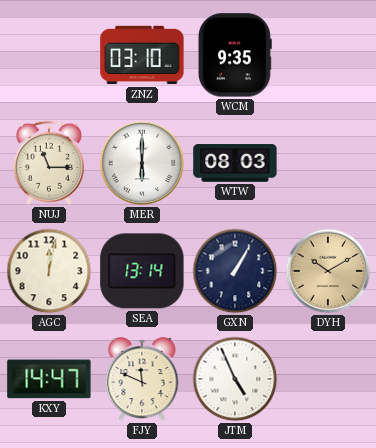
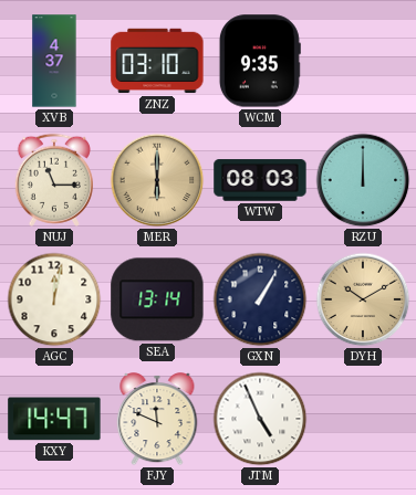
XVB: none -> 4:37 (54, 61)
MER dial: white -> champagne (157, 180)
RZU: none -> 12:00 (363, 180)
